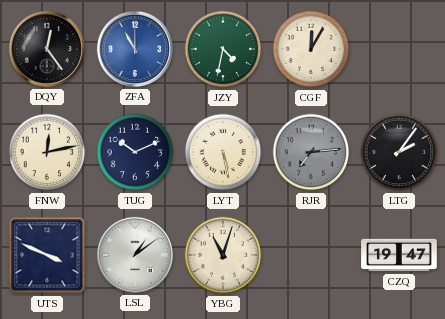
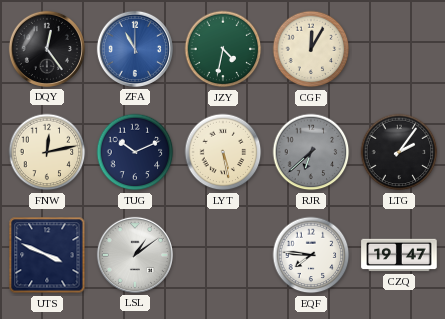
RJR: 7:14 -> 6:38 (311, 152)
YBG: 11:03 -> none (223, 255)
EQF: none -> 7:46 (311, 255)
